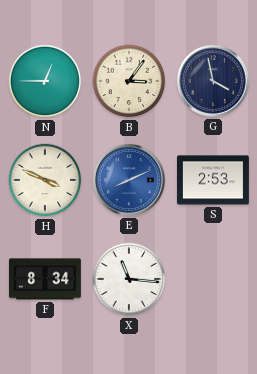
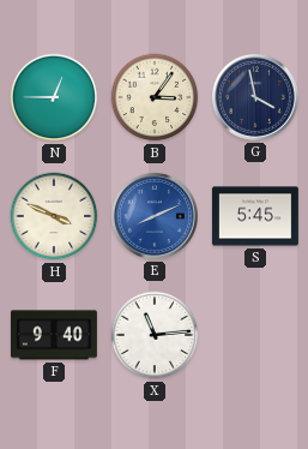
S: 2:53 -> 5:45 (255, 216)
F: 8:34 -> 9:40 (54, 335)
X: 11:16 -> 11:14 (155, 335)
